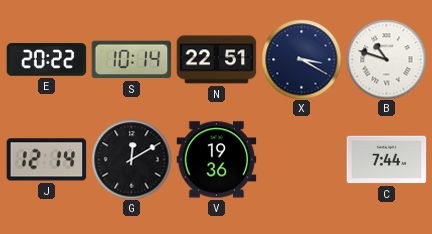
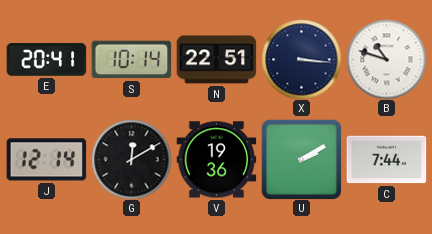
E: 20:22 -> 20:41 (46, 60)
X: 3:20 -> 3:16 (301, 59)
U: none -> 2:10 (301, 159)
